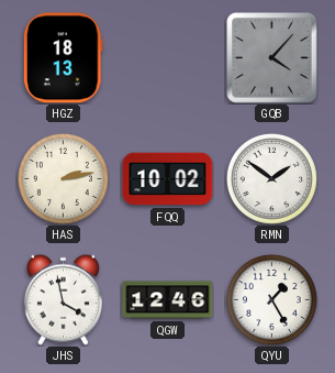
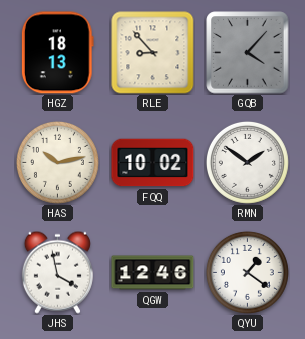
RLE: none -> 8:53 (153, 53)
HAS: 2:13 -> 10:13 (57, 162)
QYU: 1:25 -> 1:21 (247, 272)
